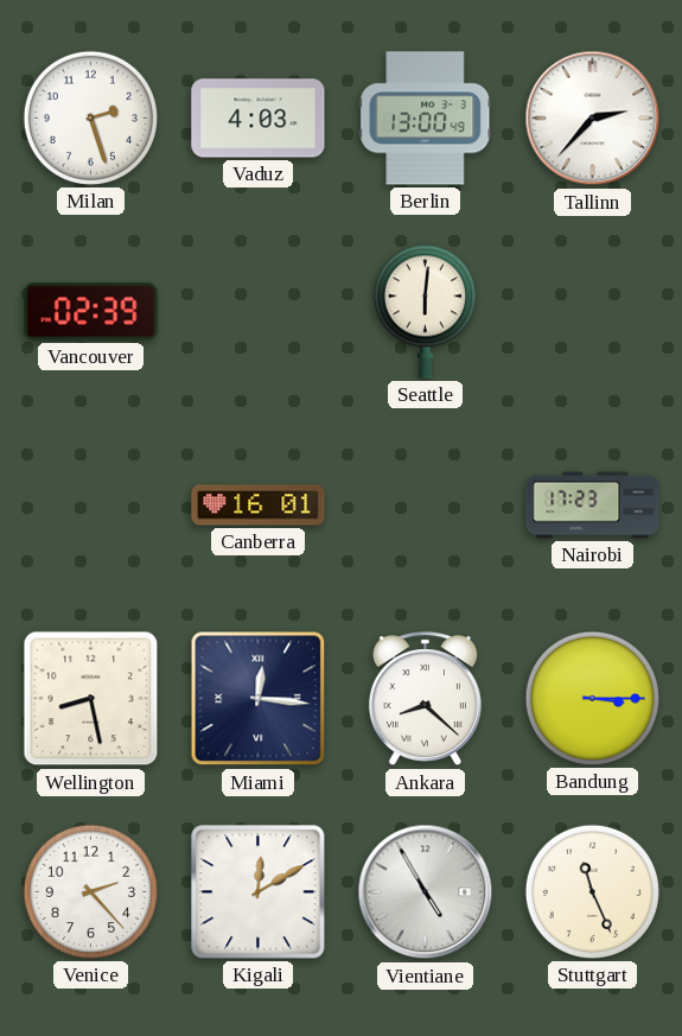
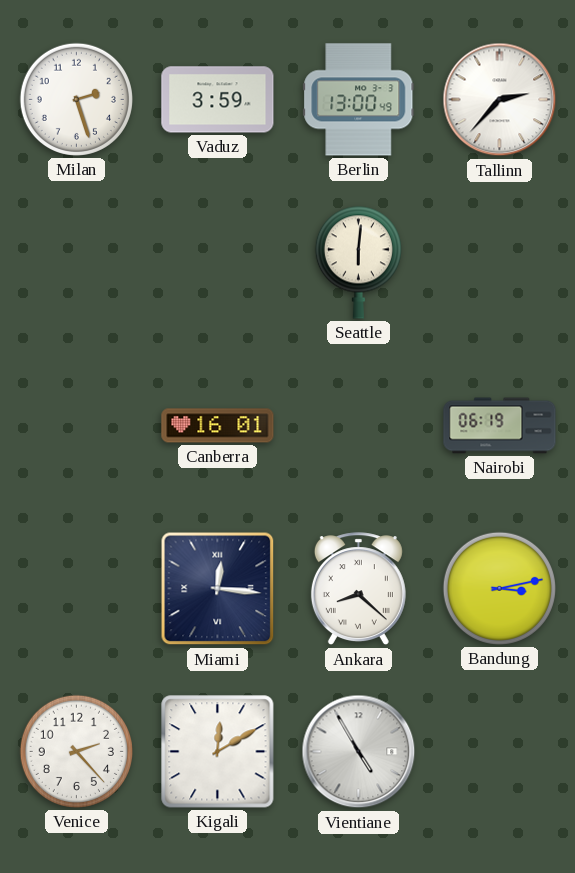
Vaduz: 4:03 -> 3:59 (218, 100)
Vancouver: 02:39 -> none (91, 312)
Nairobi: 17:23 -> 06:19 (500, 426)
Wellington: 8:28 -> none (91, 699)
Bandung: 3:15 -> 3:13 (499, 588)
Stuttgart: 11:26 -> none (592, 891)
